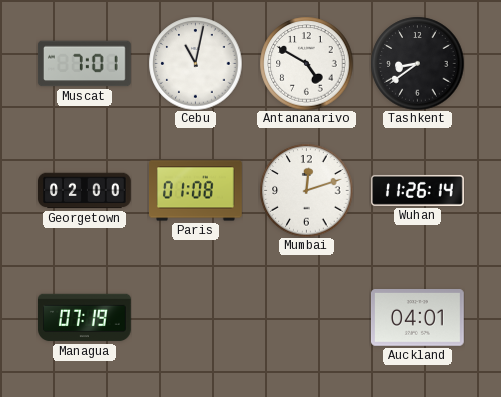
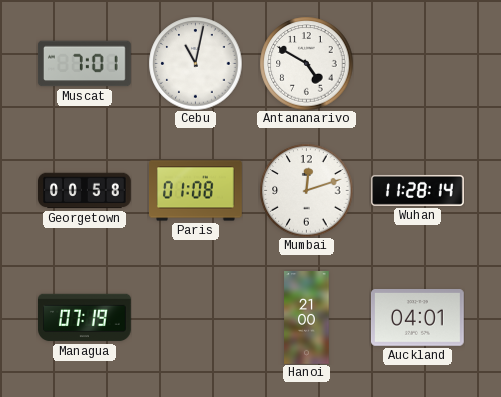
Tashkent: 8:39 -> none (417, 63)
Georgetown: 02:00 -> 00:58 (85, 191)
Wuhan: 11:26 -> 11:28 (418, 190)
Hanoi: none -> 21:00 (307, 318)
